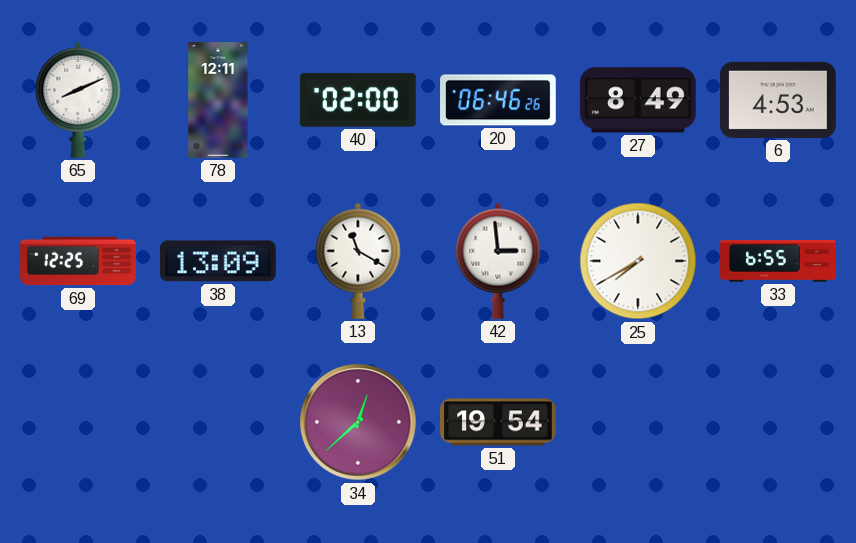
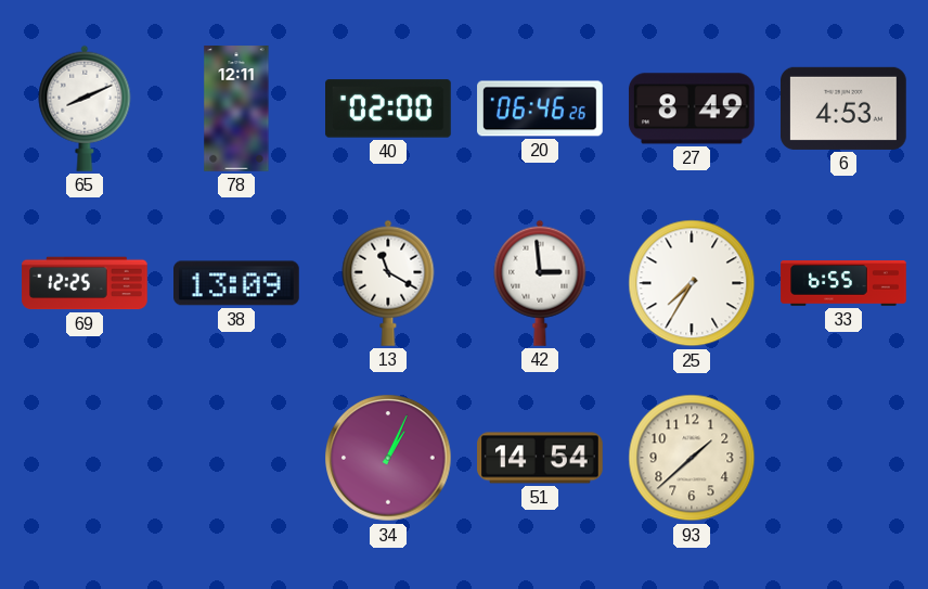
25: 7:40 -> 7:35 (692, 283)
34: 12:38 -> 1:04 (388, 458)
51: 19:54 -> 14:54 (540, 458)
93: none -> 1:38 (692, 458)
